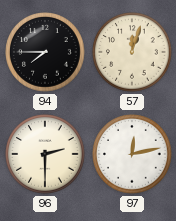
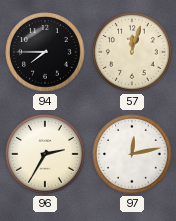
96: 2:30 -> 2:35 (45, 154)
